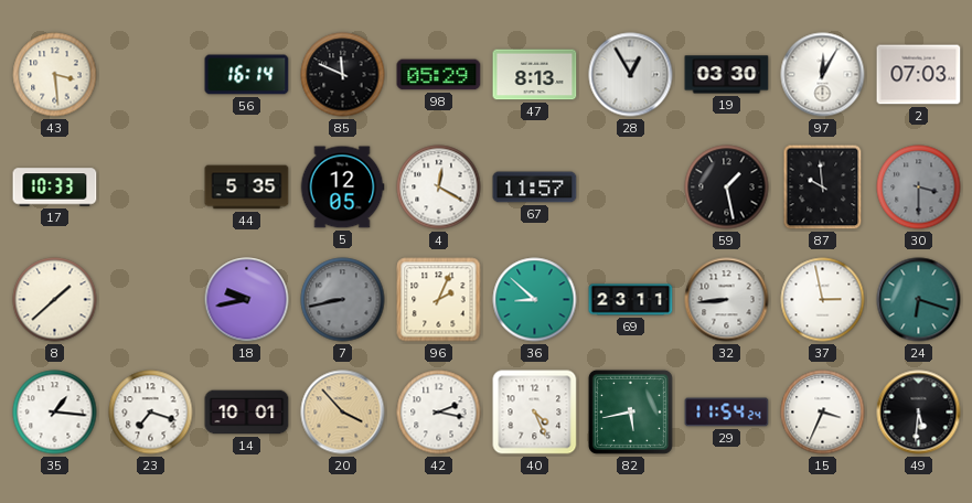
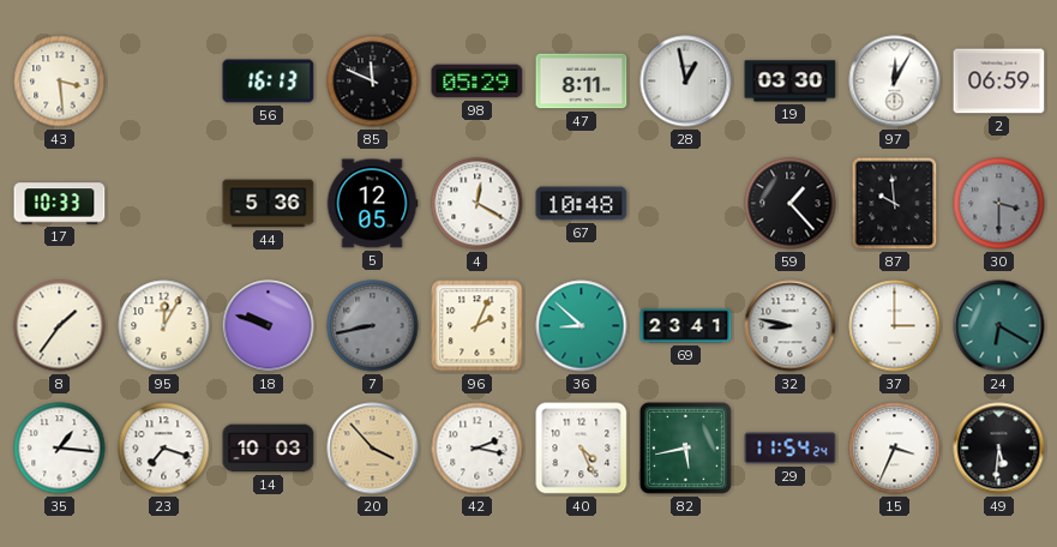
56: 16:14 -> 16:13 (269, 82)
47: 8:13 -> 8:11 (582, 82)
28: 12:55 -> 12:58 (686, 82)
2: 07:03 -> 06:59 (999, 82)
44: 5:35 -> 5:36 (269, 204)
67: 11:57 -> 10:48 (582, 204)
59: 1:28 -> 1:23 (791, 204)
8: 1:38 -> 1:36 (60, 326)
95: none -> 12:05 (164, 326)
18: 9:43 -> 9:48 (269, 326)
69: 23:11 -> 23:41 (686, 326)
32: 8:44 -> 8:47 (791, 326)
37: 2:58 -> 3:00 (895, 326)
24: 6:18 -> 6:20 (999, 326)
14: 10:01 -> 10:03 (269, 449)
